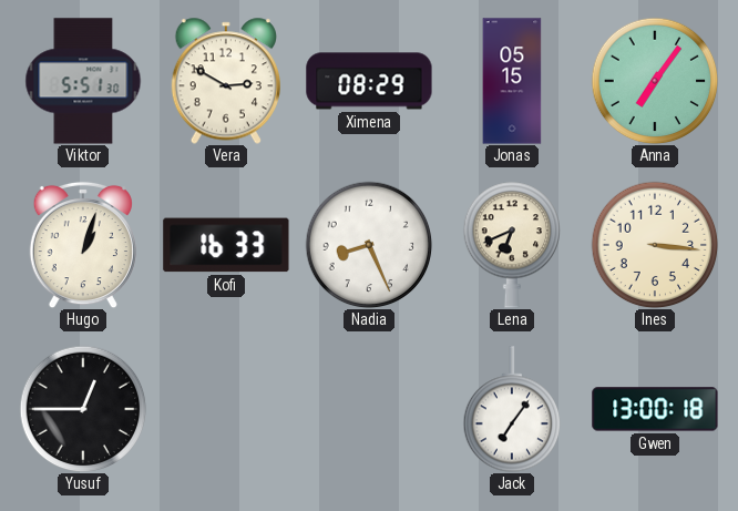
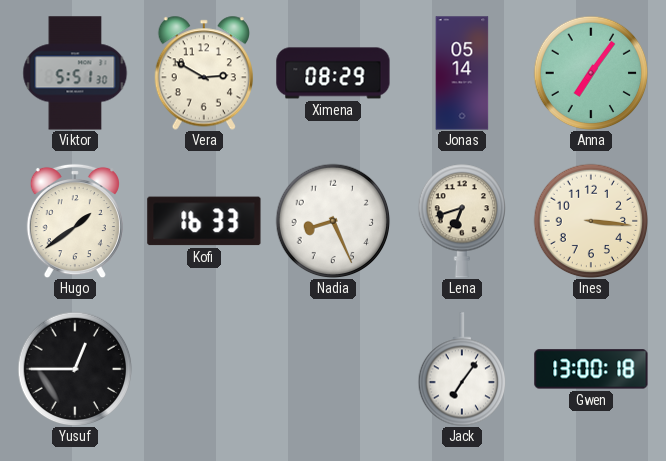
Jonas: 05:15 -> 05:14 (462, 73)
Hugo: 1:03 -> 1:39 (75, 221)
Lena: 6:41 -> 6:42 (461, 221)
